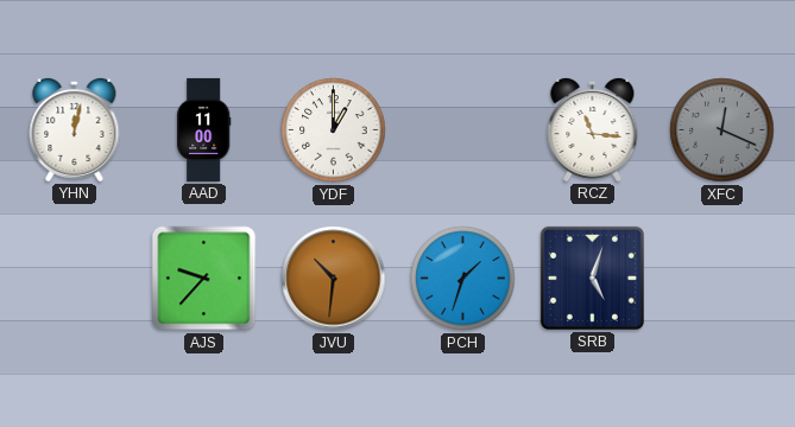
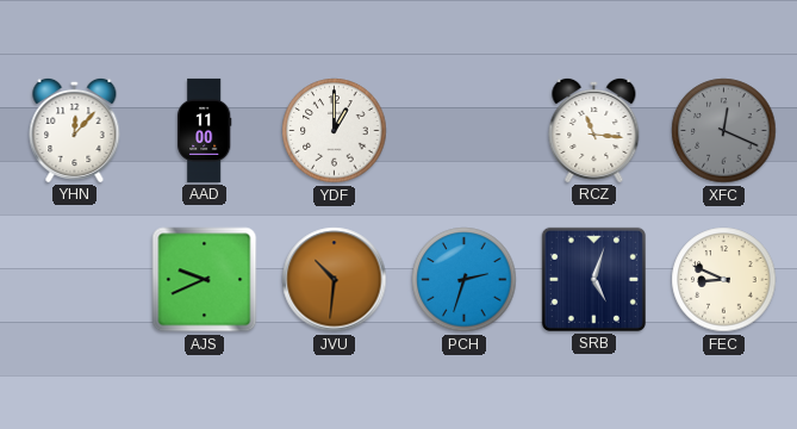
YHN: 12:02 -> 12:07 (75, 130)
AJS: 9:37 -> 9:41 (205, 280)
PCH: 1:33 -> 2:33 (465, 280)
FEC: none -> 8:49 (724, 280)
